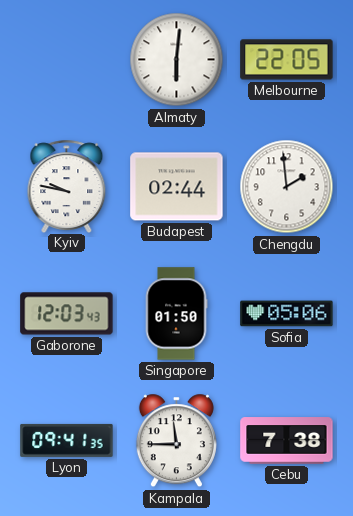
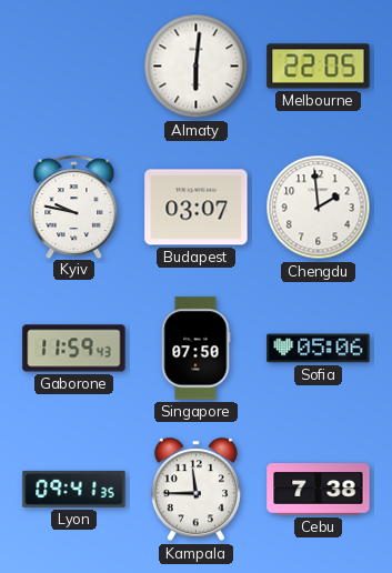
Budapest: 02:44 -> 03:07 (197, 208)
Gaborone: 12:03 -> 11:59 (74, 349)
Singapore: 01:50 -> 07:50 (195, 349)
